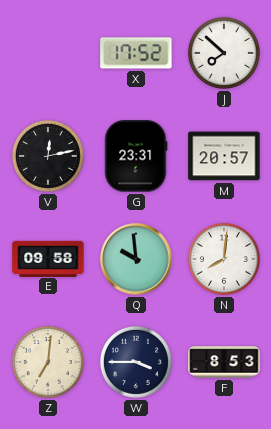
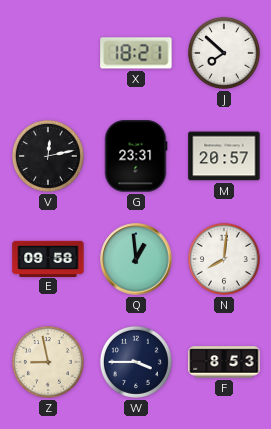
X: 17:52 -> 18:21 (136, 53)
Q: 9:59 -> 12:59 (136, 259)
Z: 7:01 -> 8:58 (48, 362)
